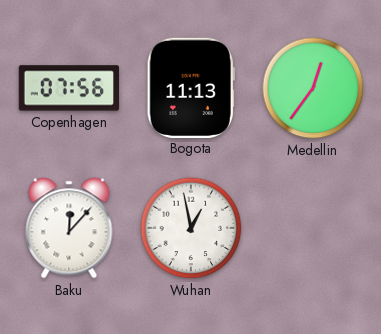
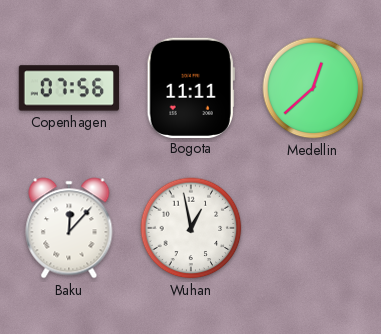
Bogota: 11:13 -> 11:11 (191, 87)
Medellin: 12:36 -> 12:38 (313, 88)
